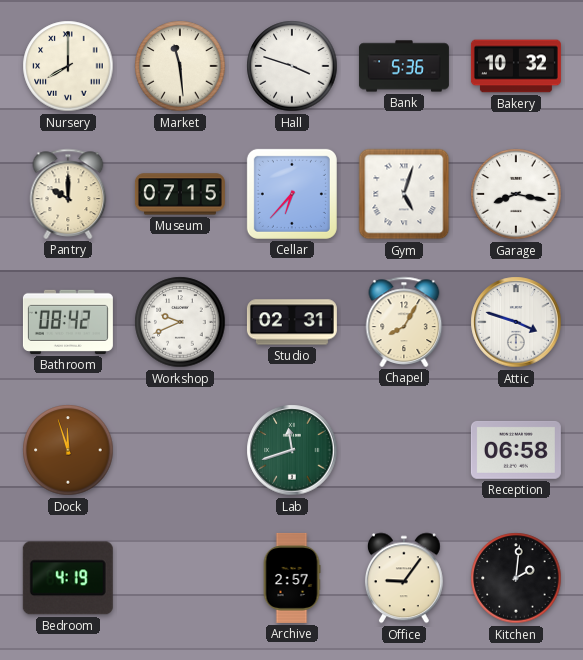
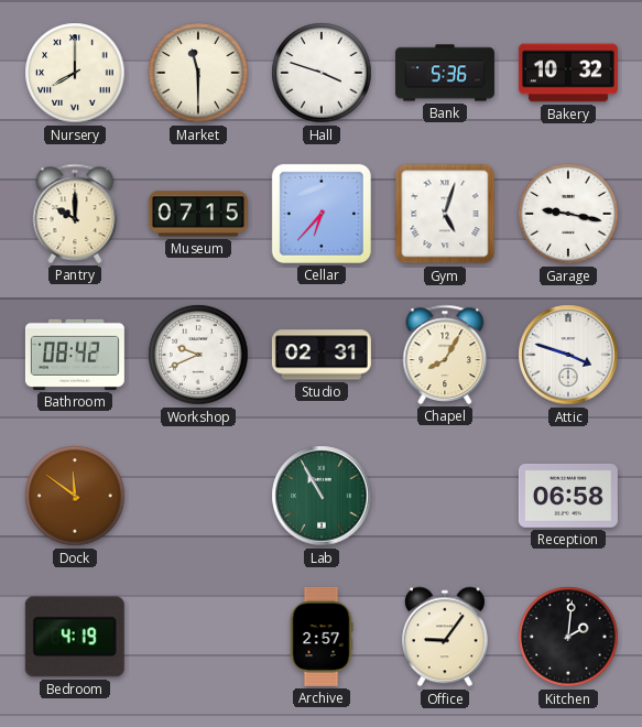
Market: 11:29 -> 11:30 (198, 73)
Garage: 8:17 -> 9:17 (568, 214)
Dock: 11:57 -> 11:51 (75, 496)
Lab: 11:42 -> 10:55 (322, 496)
